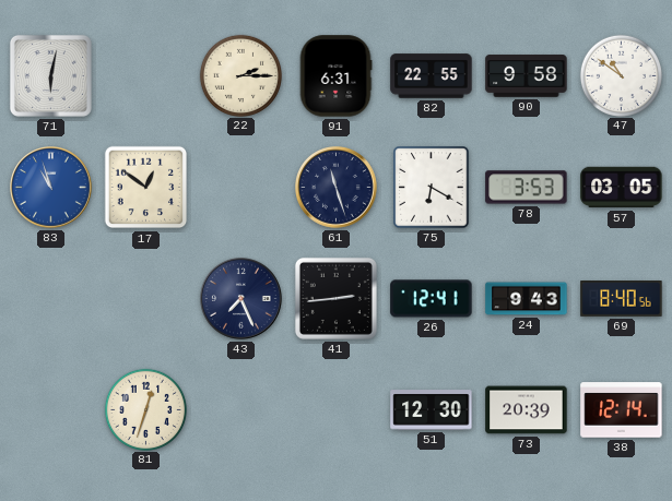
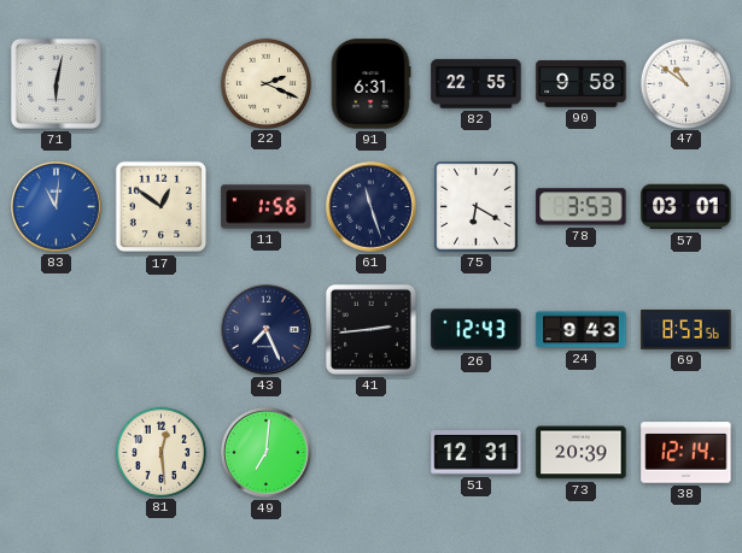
22: 2:15 -> 2:19 (265, 83)
83: 10:57 -> 11:01 (57, 207)
11: none -> 1:56 (267, 207)
57: 03:05 -> 03:01 (687, 207)
26: 12:41 -> 12:43 (477, 330)
69: 8:40 -> 8:53 (687, 330)
81: 12:33 -> 12:29 (160, 452)
49: none -> 7:01 (267, 453)
51: 12:30 -> 12:31 (477, 453)
